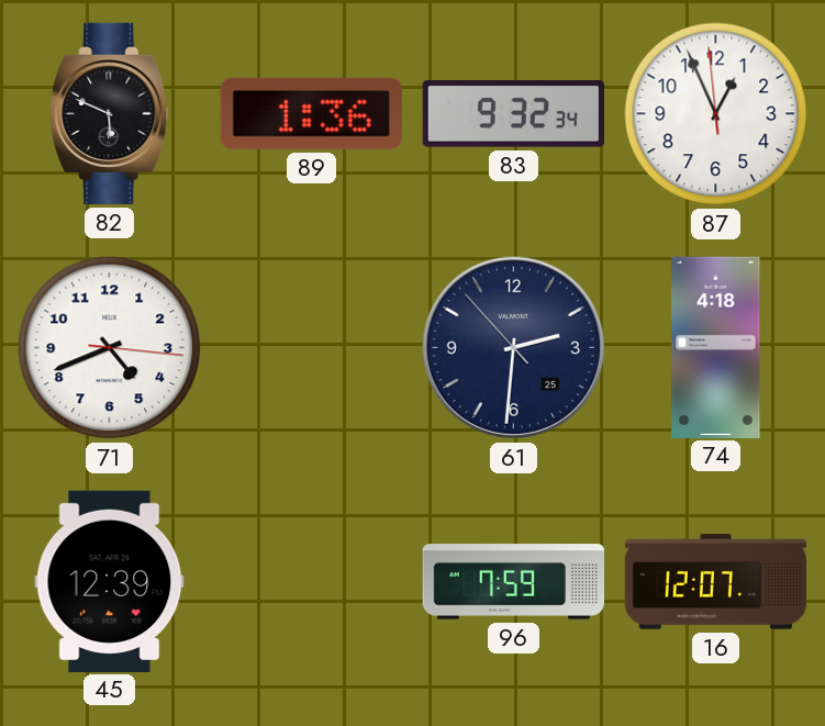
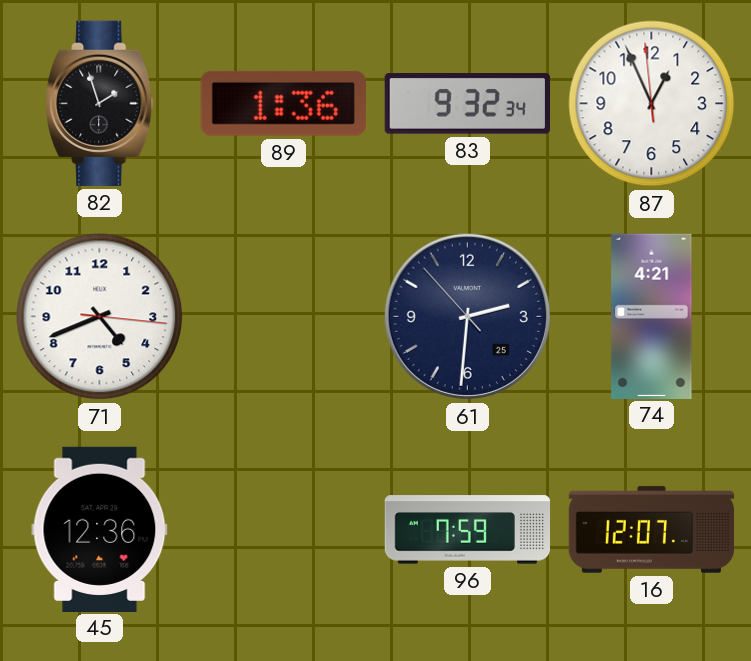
82: 5:49 -> 1:57 (100, 103)
74: 4:18 -> 4:21 (652, 316)
45: 12:39 -> 12:36 (100, 529)
